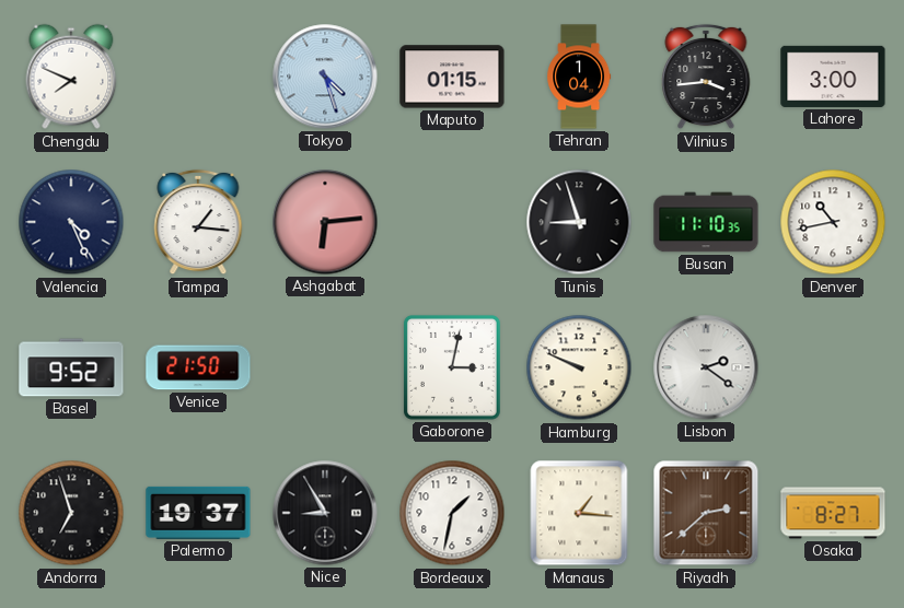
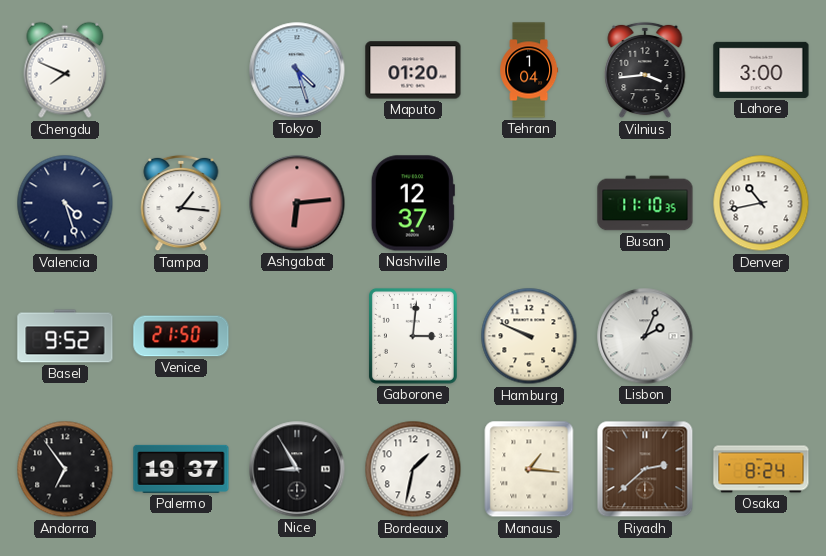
Maputo: 01:15 -> 01:20 (413, 70)
Valencia: 4:26 -> 4:27 (65, 203)
Nashville: none -> 12:37 (413, 203)
Tunis: 8:57 -> none (579, 222)
Gaborone: 3:02 -> 3:01 (413, 336)
Lisbon: 2:21 -> 2:04 (645, 336)
Andorra: 6:57 -> 6:54 (65, 469)
Osaka: 8:27 -> 8:24 (761, 469)
